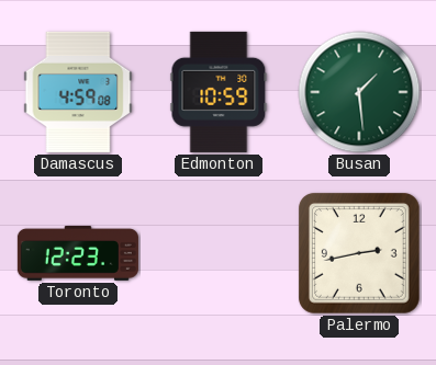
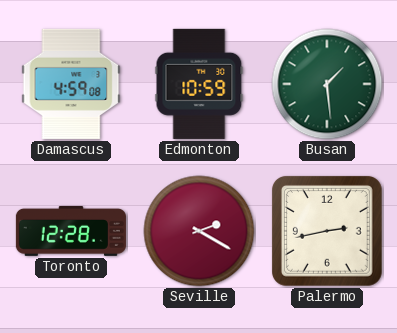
Toronto: 12:23 -> 12:28 (71, 231)
Seville: none -> 2:20 (199, 231)
